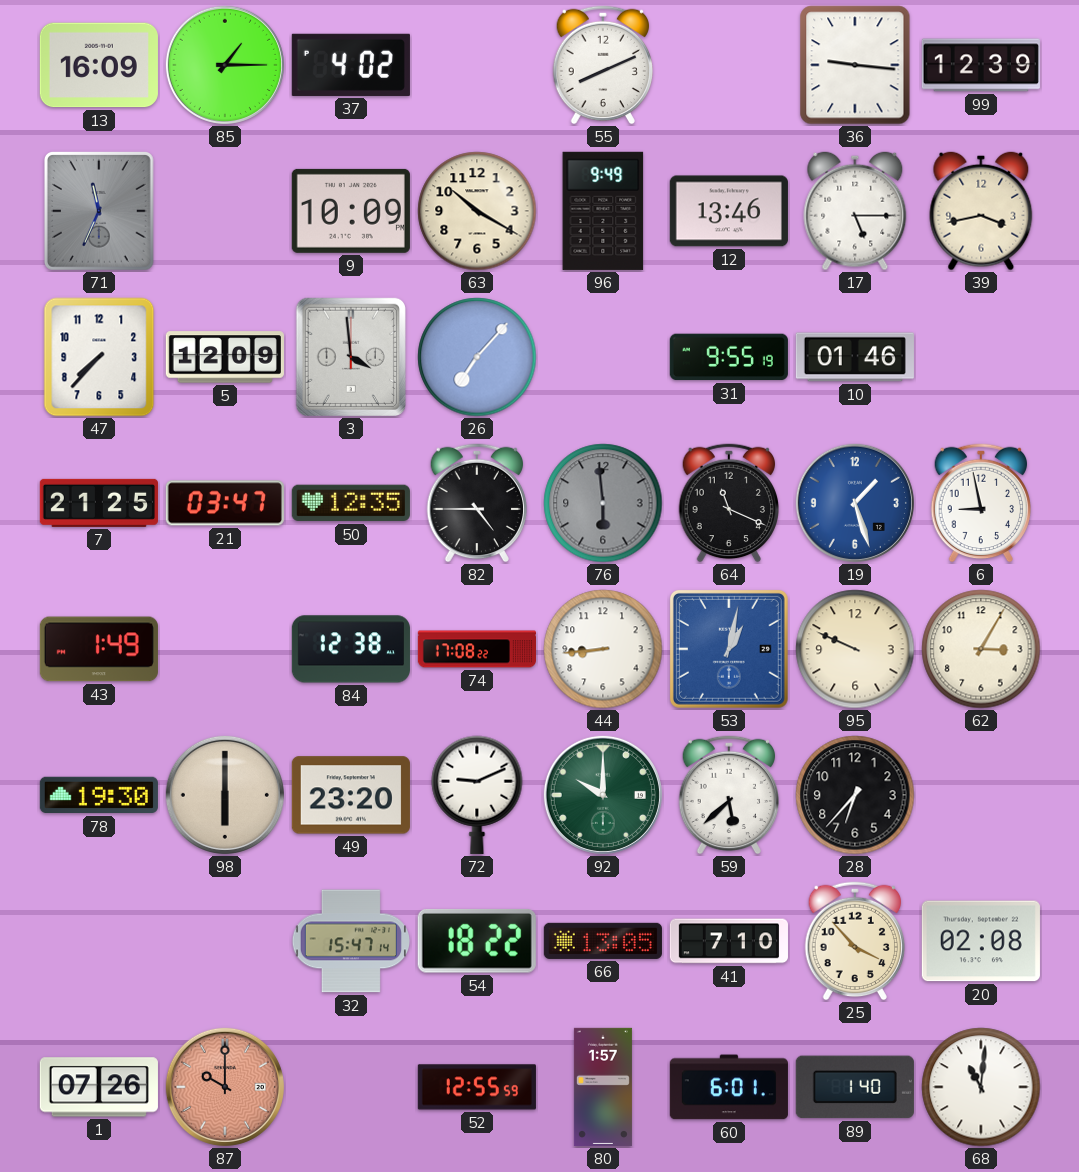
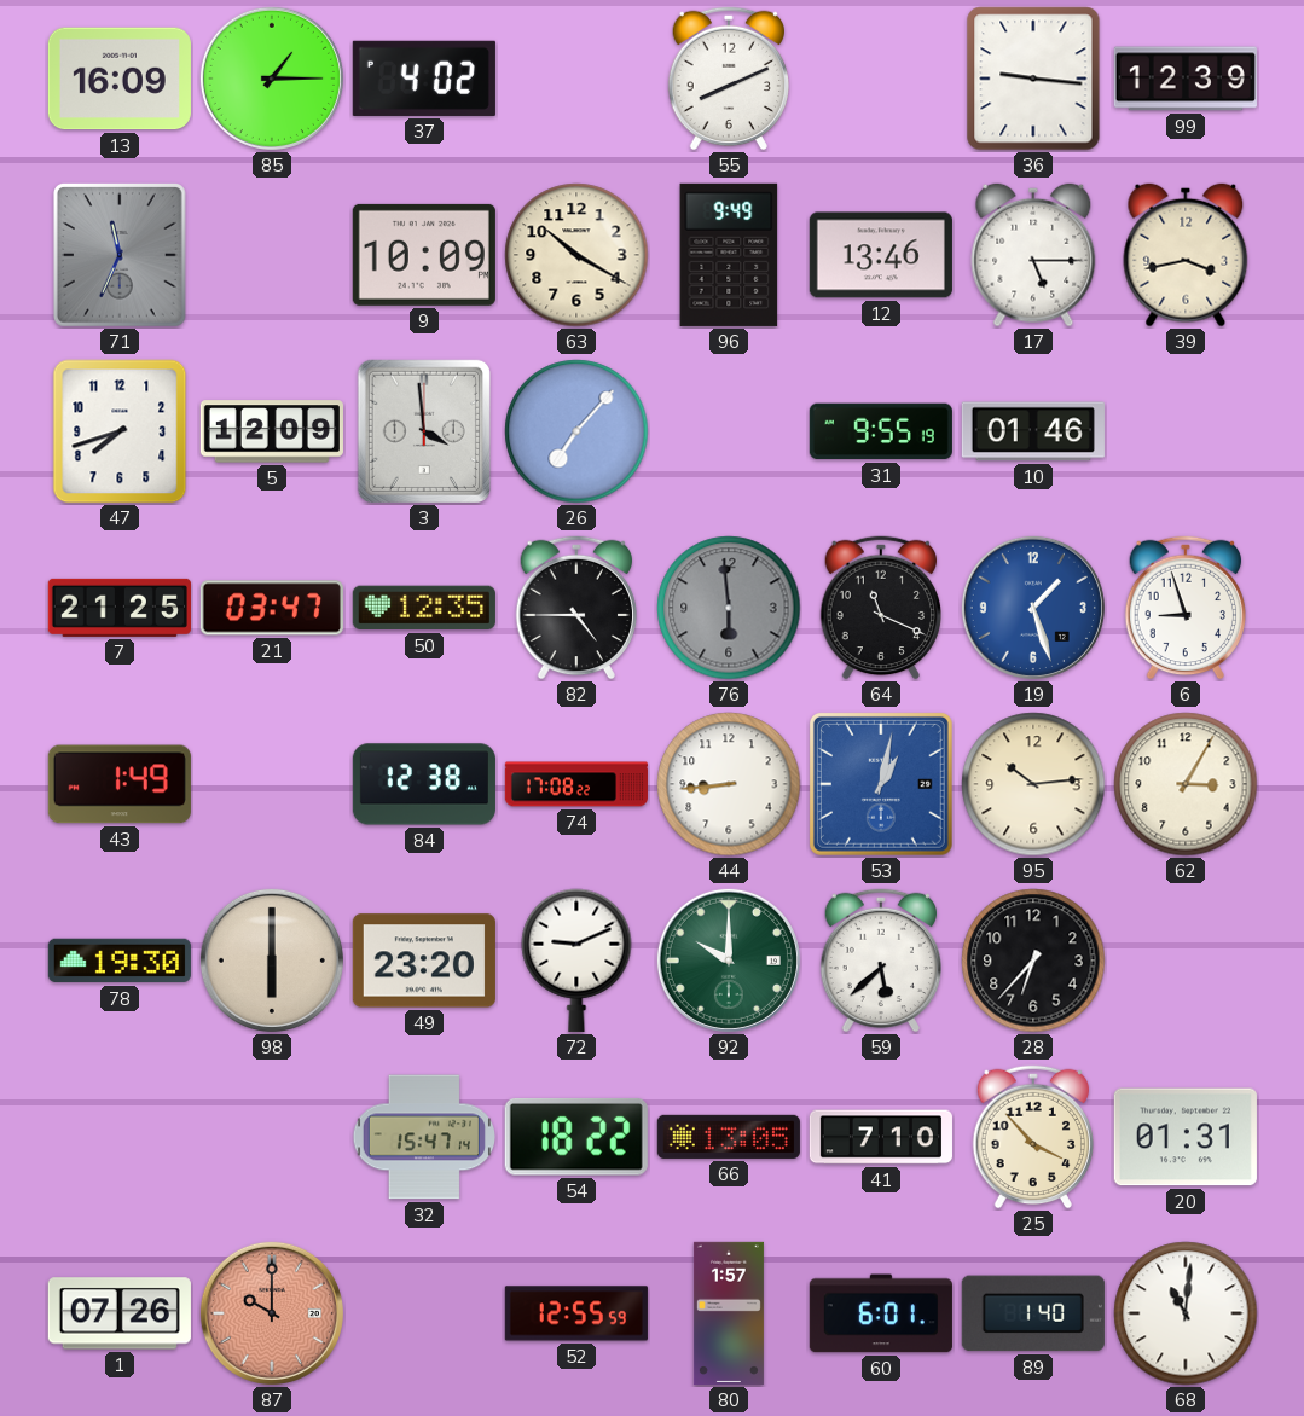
47: 7:37 -> 7:42 (120, 431)
6: 8:58 -> 8:57 (1184, 608)
95: 9:49 -> 10:14 (1033, 784)
20: 02:08 -> 01:31 (1186, 1137)
